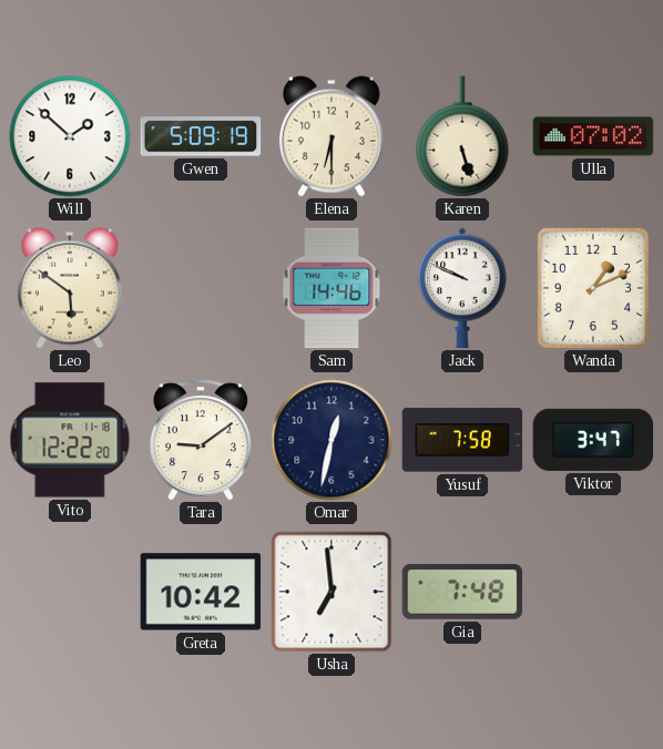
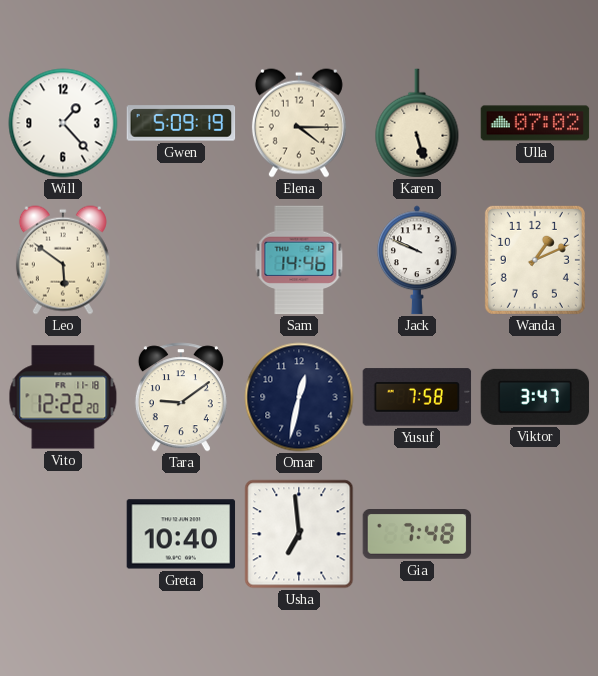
Will: 1:52 -> 1:23 (63, 123)
Elena: 6:30 -> 4:15 (299, 123)
Greta: 10:42 -> 10:40 (181, 534)
